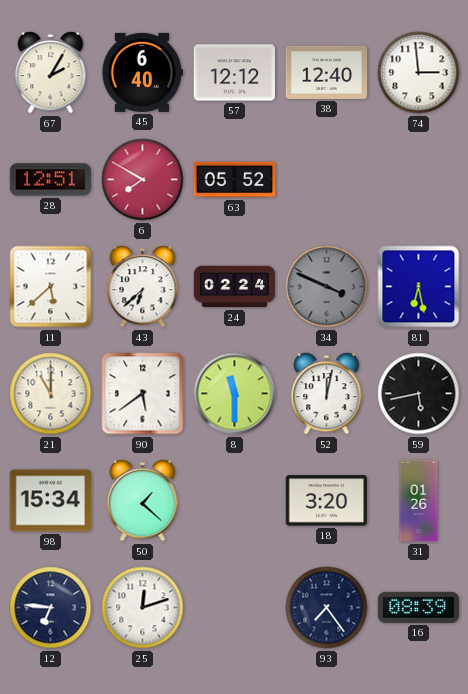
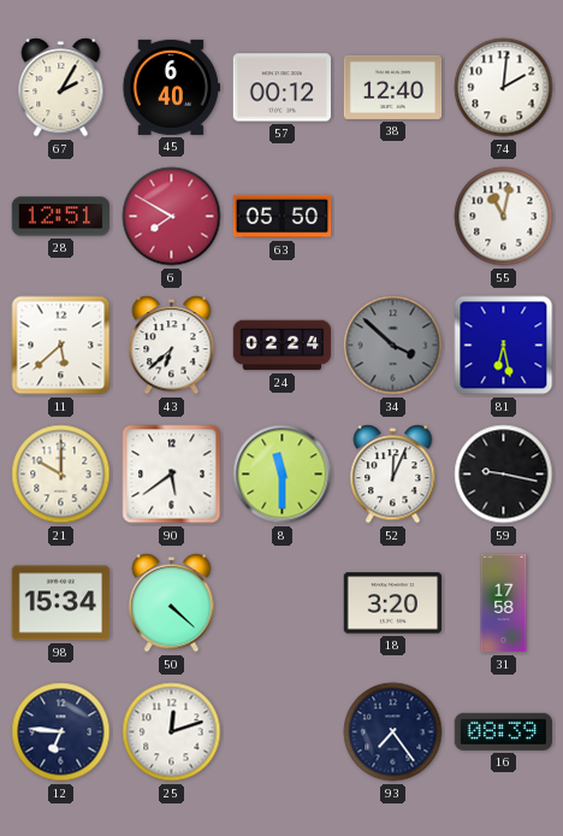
57: 12:12 -> 00:12 (281, 88)
74: 2:59 -> 2:01 (504, 88)
63: 05:52 -> 05:50 (283, 217)
55: none -> 11:02 (504, 217)
34: 3:49 -> 3:52 (393, 346)
21: 11:00 -> 10:00 (61, 475)
52: 12:02 -> 12:04 (393, 475)
59: 5:43 -> 9:17 (504, 475)
50: 1:22 -> 4:22 (172, 604)
31: 01:26 -> 17:58 (504, 604)
